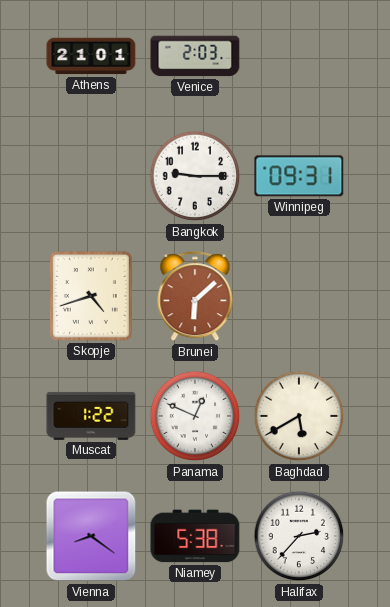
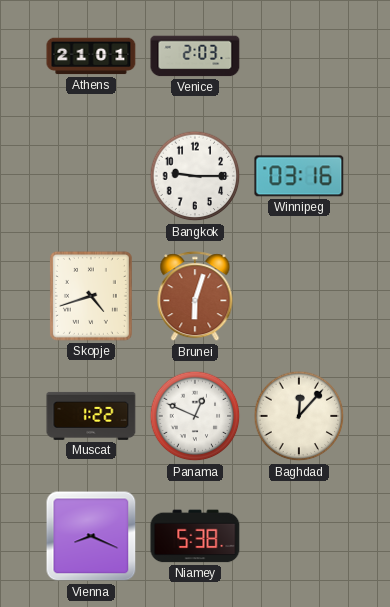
Winnipeg: 09:31 -> 03:16 (299, 176)
Brunei: 6:08 -> 6:03 (195, 297)
Baghdad: 5:40 -> 12:07 (299, 416)
Vienna: 8:21 -> 8:19 (91, 536)
Halifax: 2:37 -> none (299, 536)
